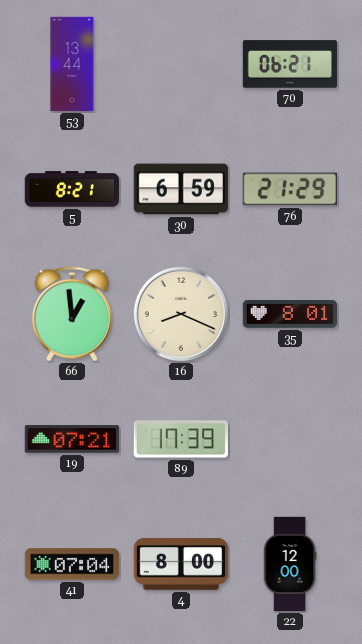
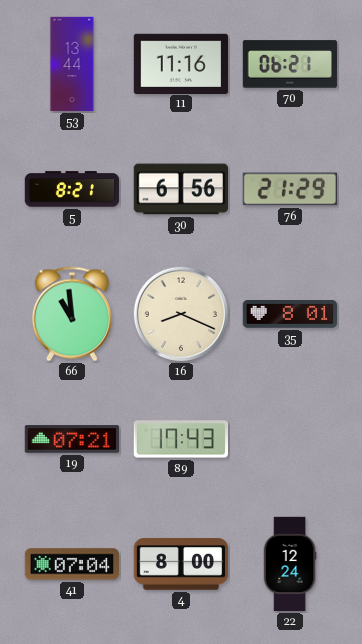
11: none -> 11:16 (181, 63)
30: 6:59 -> 6:56 (180, 189)
66: 12:59 -> 10:59 (72, 314)
89: 17:39 -> 17:43 (180, 439)
22: 12:00 -> 12:24 (290, 564)
